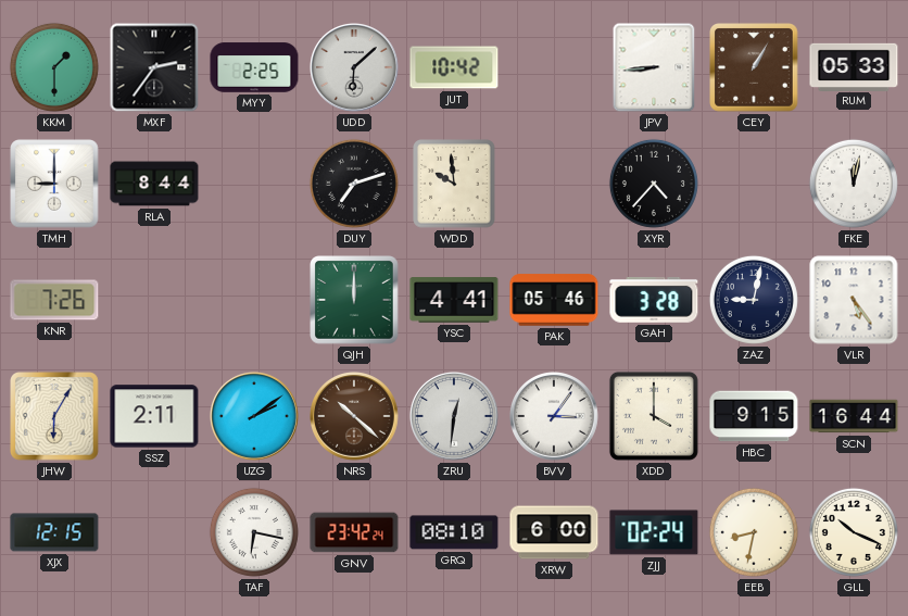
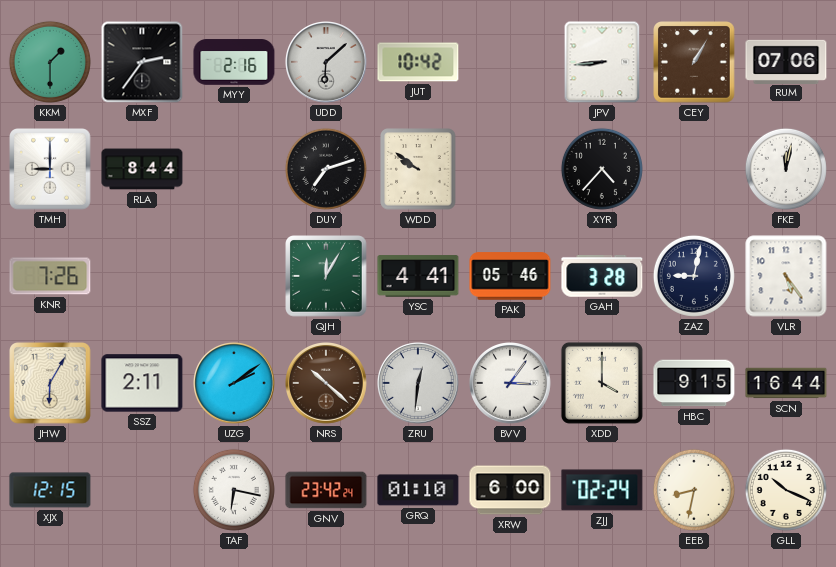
MYY: 2:25 -> 2:16 (234, 62)
RUM: 05:33 -> 07:06 (786, 61)
WDD: 9:59 -> 9:51 (418, 169)
QJH: 12:00 -> 12:05 (326, 276)
GRQ: 08:10 -> 01:10 (418, 490)
